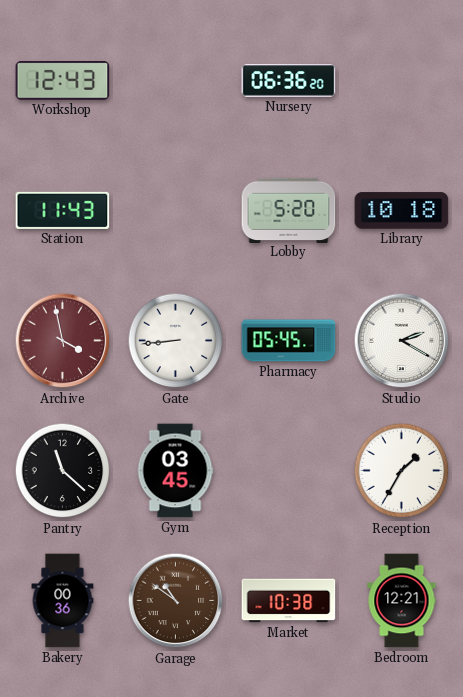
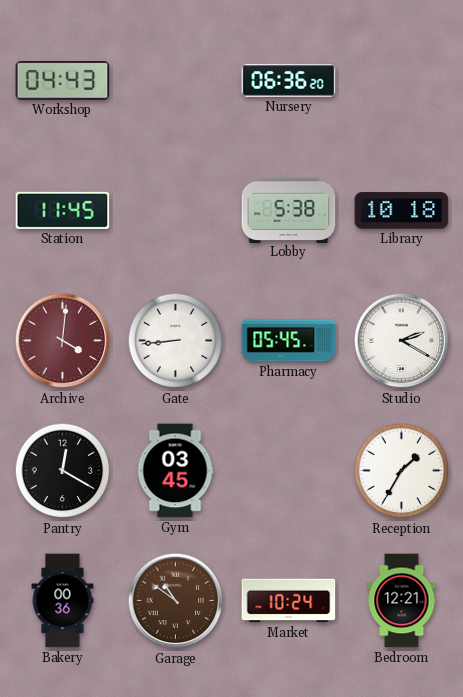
Workshop: 12:43 -> 04:43 (63, 81)
Station: 11:43 -> 11:45 (63, 210)
Lobby: 5:20 -> 5:38 (289, 210)
Archive: 3:58 -> 4:01 (63, 341)
Pantry: 11:22 -> 12:20 (63, 471)
Market: 10:38 -> 10:24 (289, 601)
